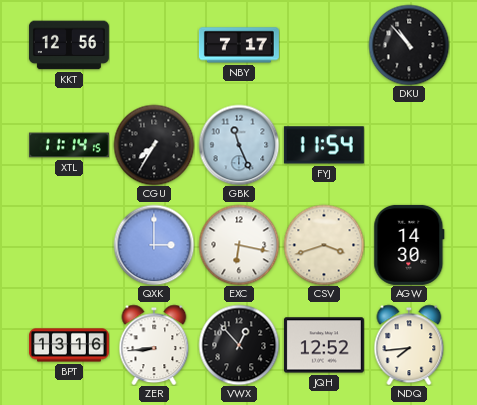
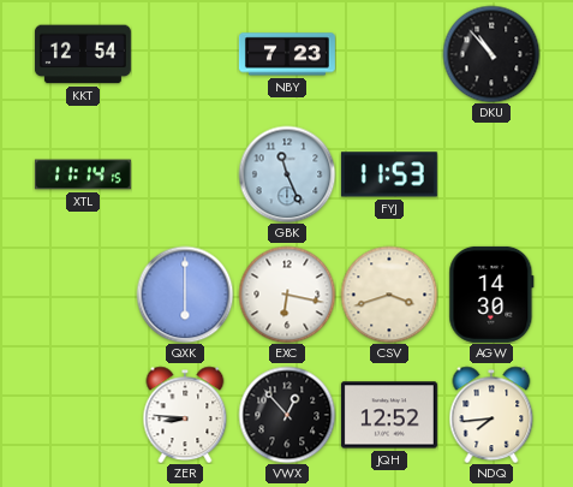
KKT: 12:56 -> 12:54 (83, 54)
NBY: 7:17 -> 7:23 (287, 54)
CGU: 7:35 -> none (154, 145)
FYJ: 11:54 -> 11:53 (389, 174)
QXK: 3:00 -> 6:00 (185, 295)
BPT: 13:16 -> none (69, 345)
ZER: 8:44 -> 8:46 (185, 415)
